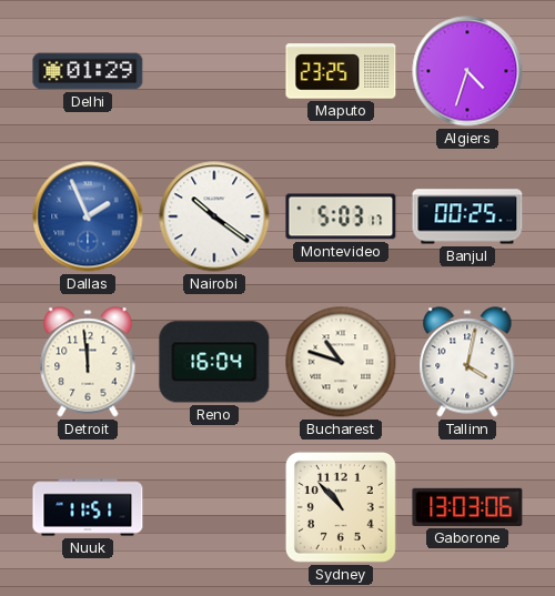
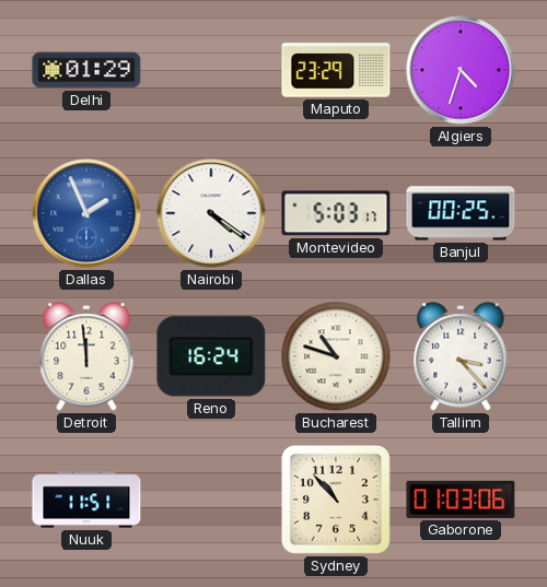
Maputo: 23:25 -> 23:29 (336, 70)
Nairobi: 10:21 -> 4:21 (211, 213)
Reno: 16:04 -> 16:24 (211, 356)
Tallinn: 4:02 -> 3:23 (461, 356)
Gaborone: 13:03 -> 01:03 (461, 500)
